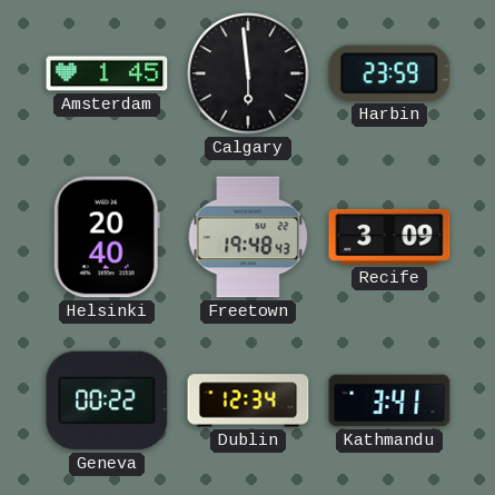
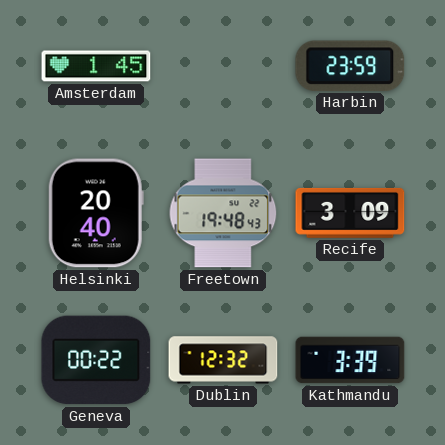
Calgary: 5:59 -> none (248, 73)
Dublin: 12:34 -> 12:32 (223, 360)
Kathmandu: 3:41 -> 3:39 (350, 360)
